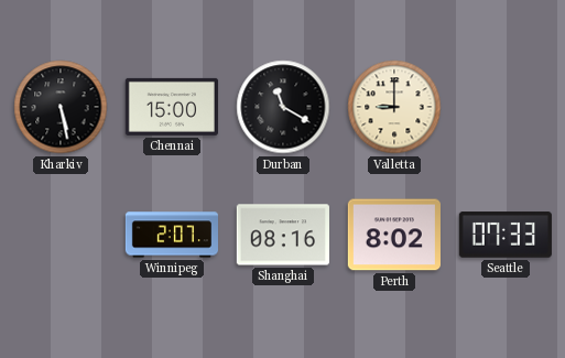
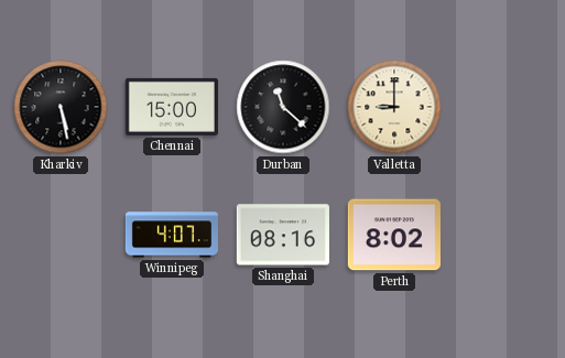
Durban: 11:20 -> 11:22 (283, 107)
Winnipeg: 2:07 -> 4:07 (171, 235)
Seattle: 07:33 -> none (506, 235)
